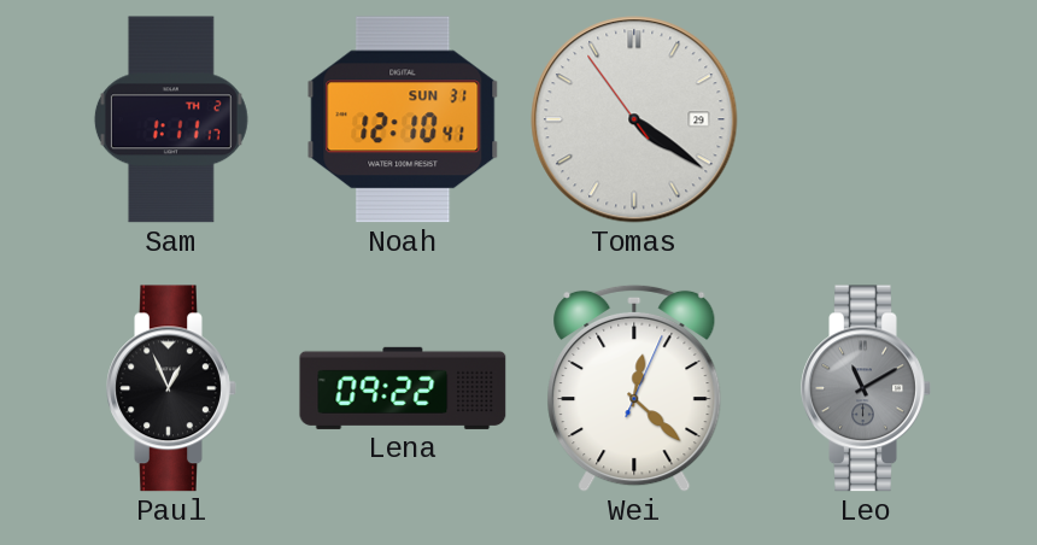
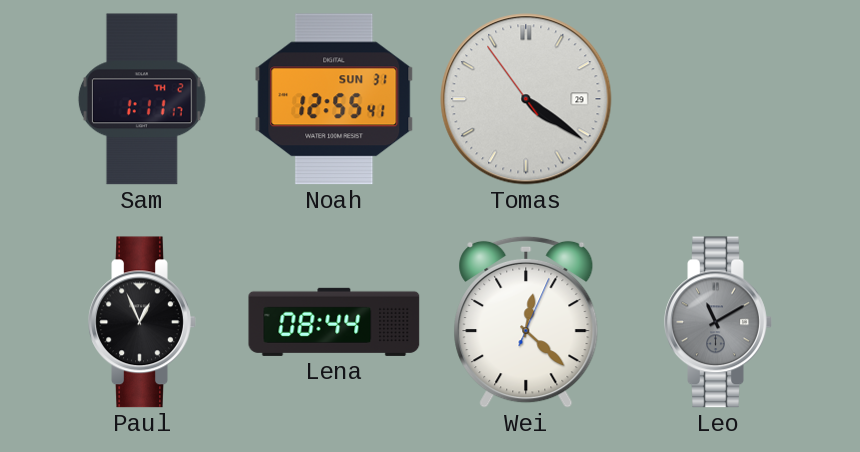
Noah: 12:10 -> 12:55 (334, 99)
Lena: 09:22 -> 08:44 (334, 322)
